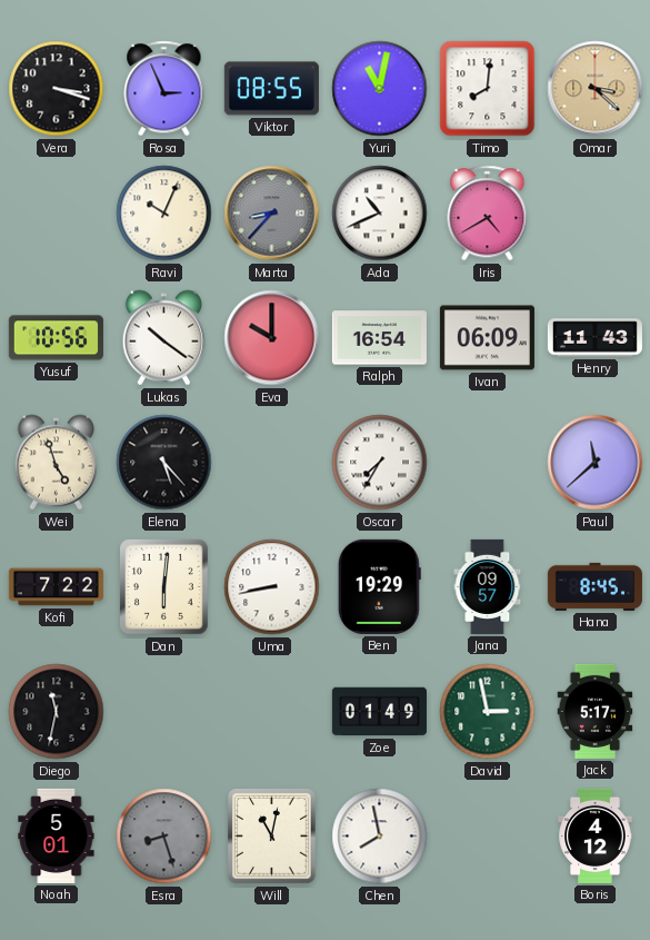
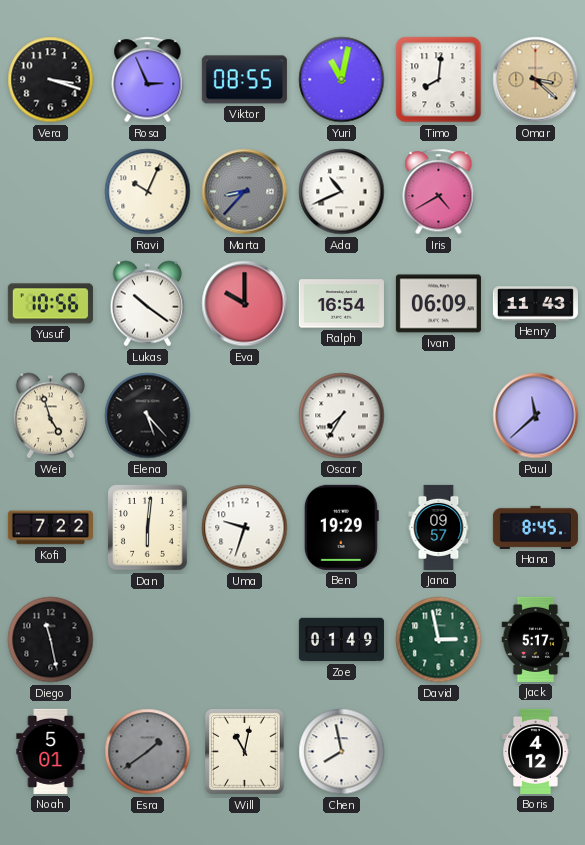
Uma: 8:43 -> 9:33 (245, 528)
Diego: 11:32 -> 11:28 (51, 640)
Esra: 8:27 -> 1:39 (148, 752)
